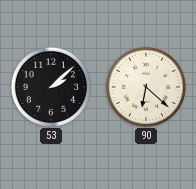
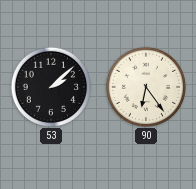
90: 6:22 -> 6:24 (145, 86)
